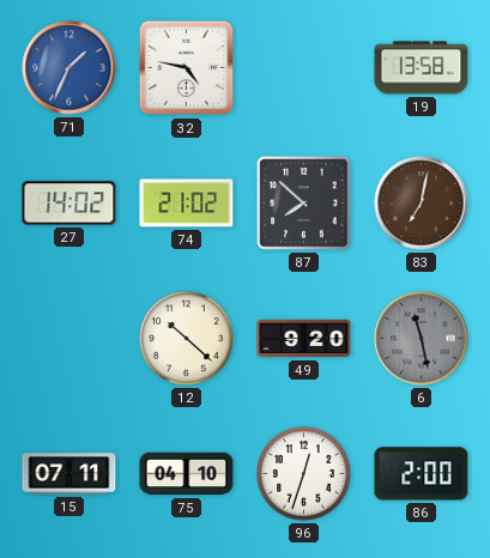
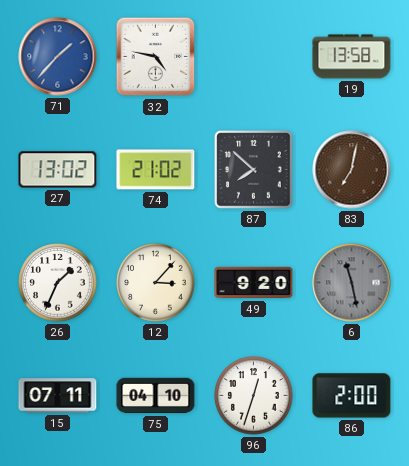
71: 1:34 -> 1:37 (58, 57)
27: 14:02 -> 13:02 (58, 170)
26: none -> 1:34 (58, 283)
12: 10:22 -> 3:07 (156, 283)
